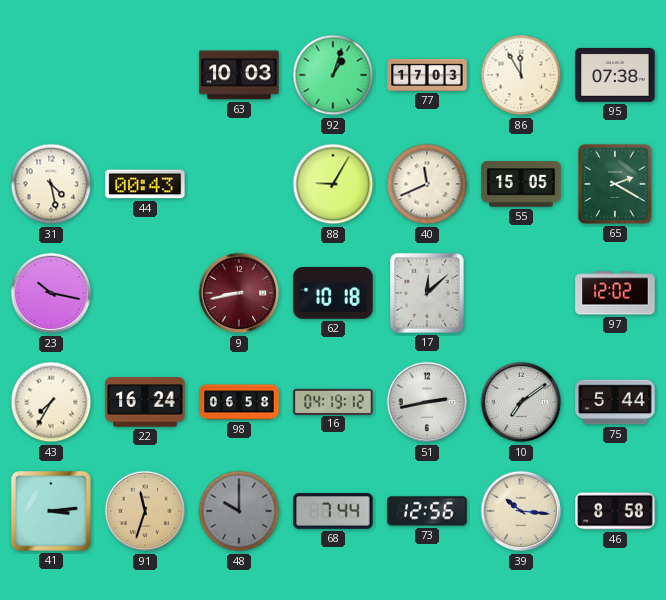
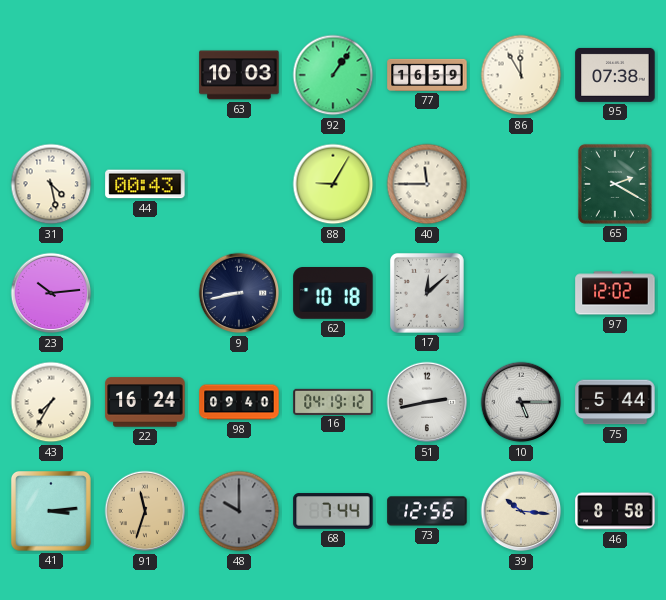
92: 1:03 -> 1:06 (333, 75)
77: 17:03 -> 16:59 (427, 75)
40: 11:41 -> 11:45 (427, 184)
55: 15:05 -> none (521, 184)
23: 10:17 -> 10:14 (51, 293)
9 dial: burgundy -> navy (239, 293)
98: 06:58 -> 09:40 (239, 402)
10: 7:09 -> 5:15 (521, 402)
